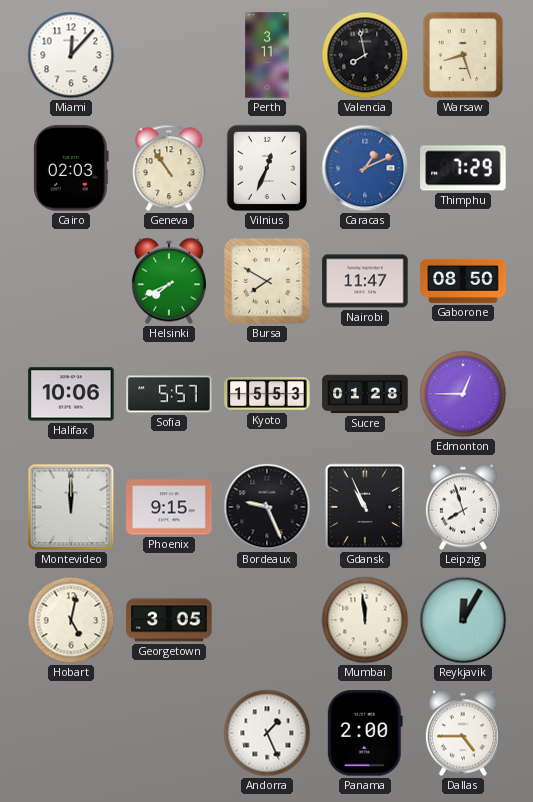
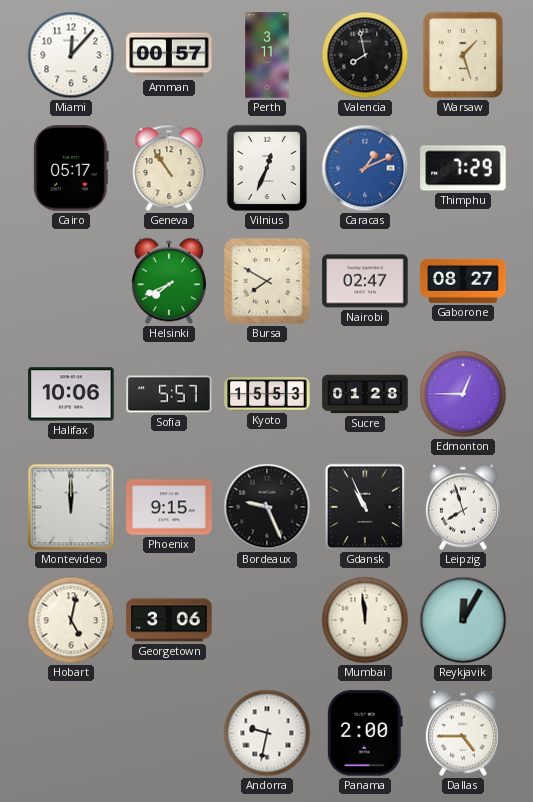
Amman: none -> 00:57 (169, 55)
Warsaw: 8:27 -> 1:27 (463, 55)
Cairo: 02:03 -> 05:17 (71, 168)
Nairobi: 11:47 -> 02:47 (365, 281)
Gaborone: 08:50 -> 08:27 (463, 281)
Georgetown: 3:05 -> 3:06 (169, 620)
Andorra: 1:26 -> 9:32 (267, 733)
